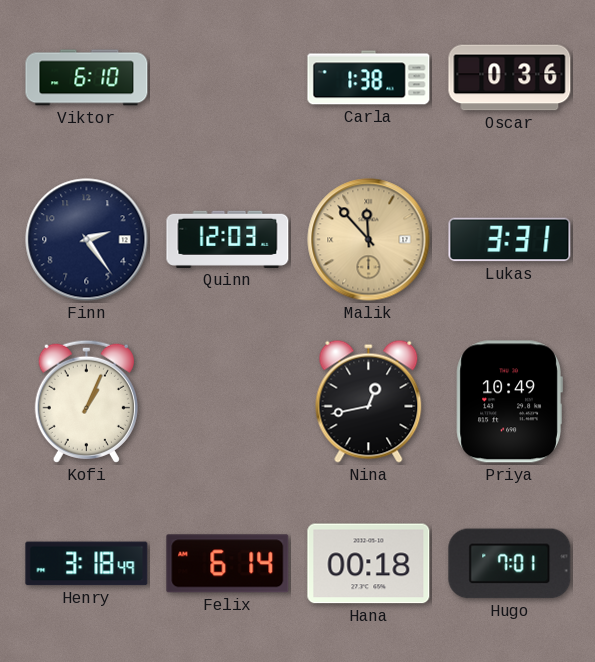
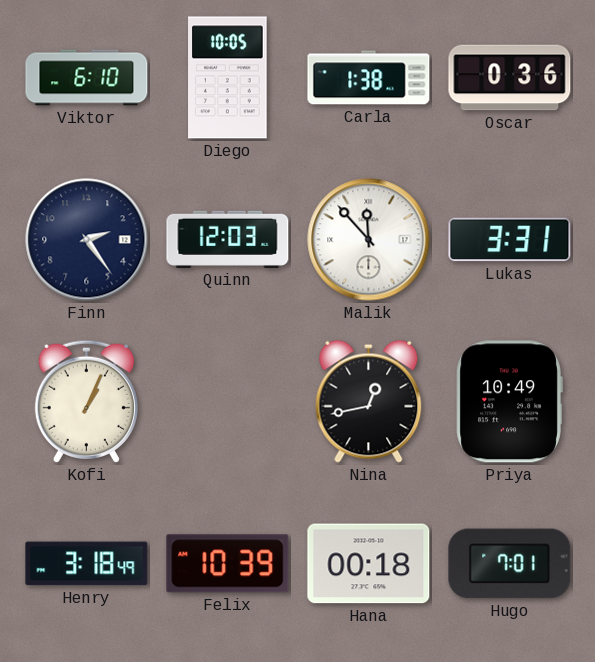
Diego: none -> 10:05 (228, 78)
Malik dial: champagne -> white (369, 240)
Felix: 6:14 -> 10:39 (228, 564)
